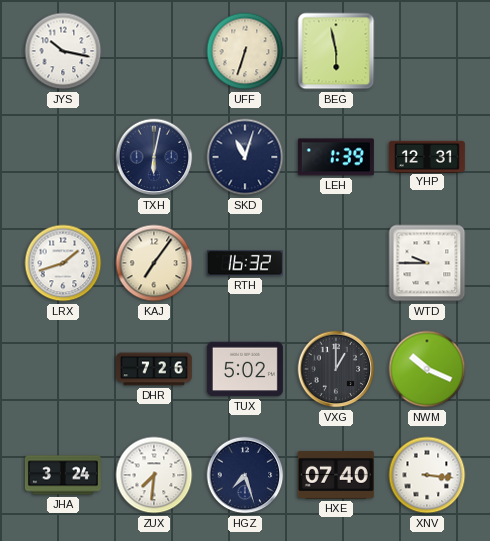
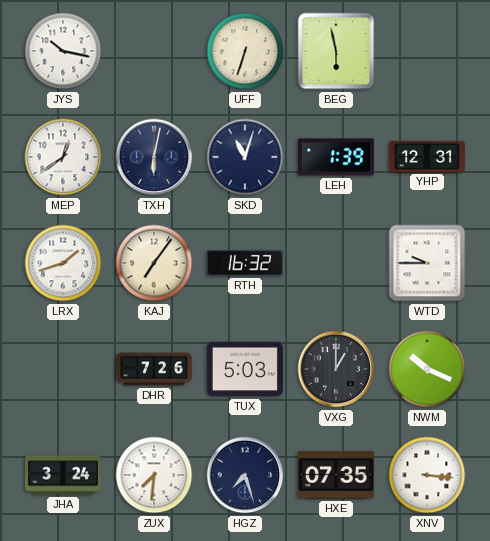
MEP: none -> 12:39 (63, 157)
TUX: 5:02 -> 5:03 (245, 369)
HXE: 07:40 -> 07:35 (336, 475)
